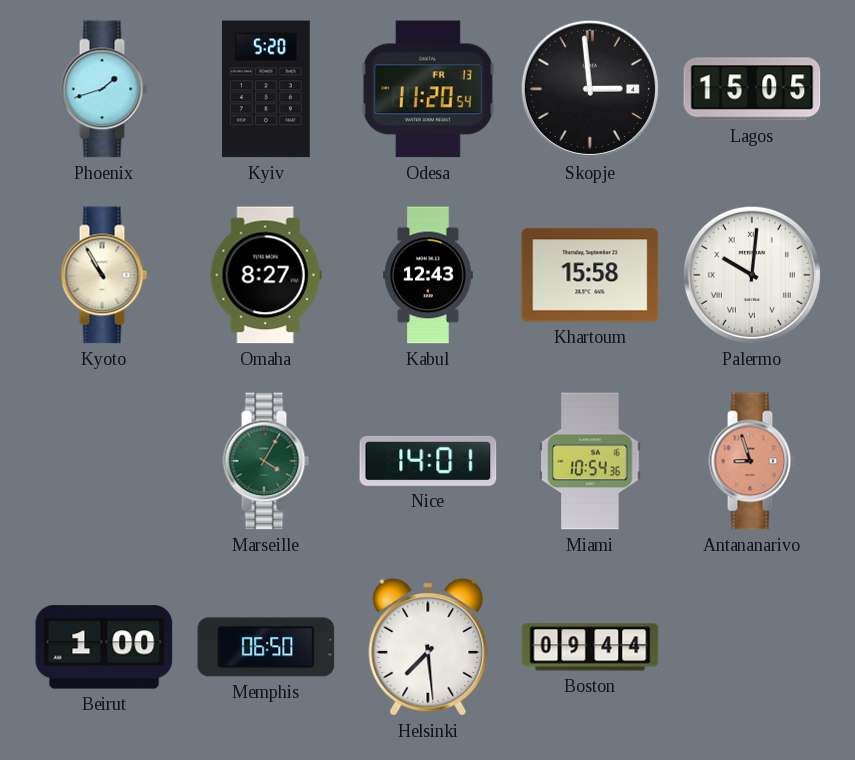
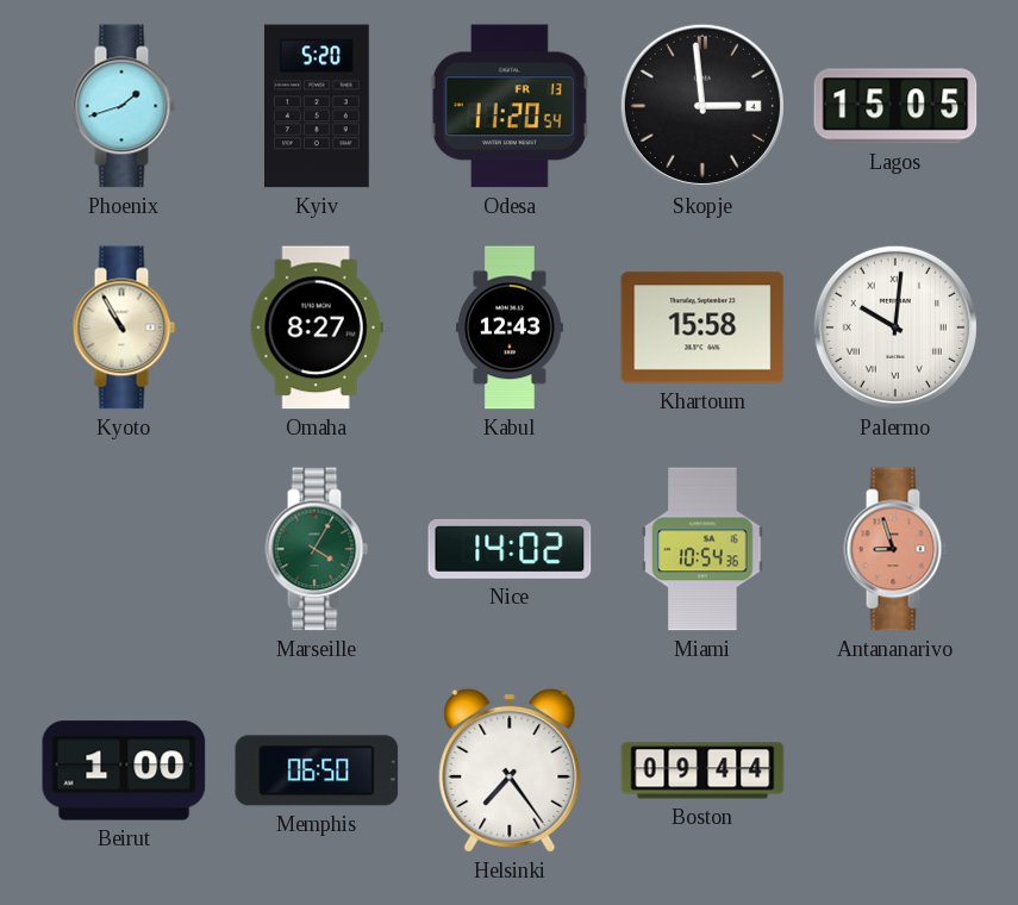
Nice: 14:01 -> 14:02 (510, 549)
Helsinki: 7:29 -> 7:24 (510, 770)
